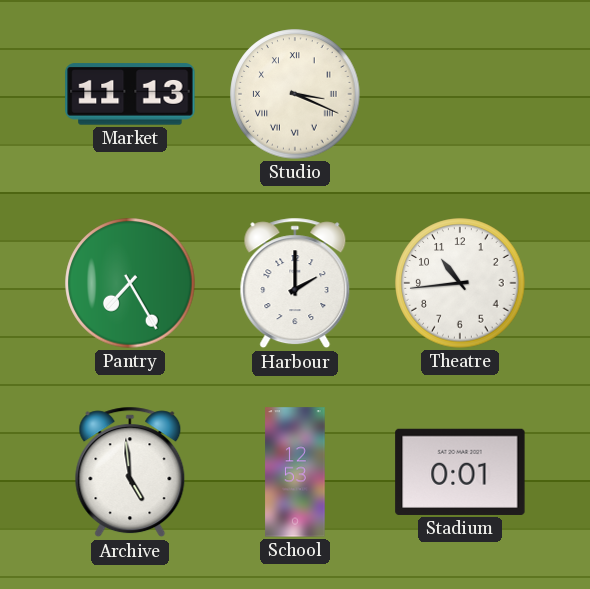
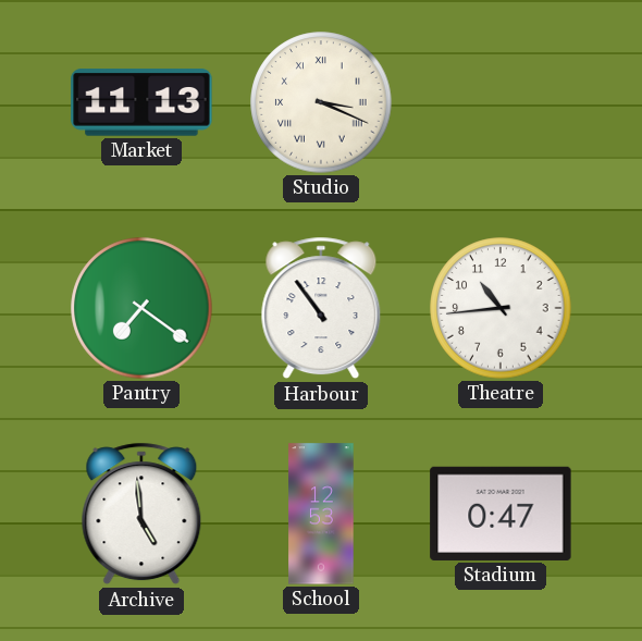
Pantry: 7:25 -> 7:21 (141, 308)
Harbour: 2:00 -> 10:54 (321, 308)
Stadium: 0:01 -> 0:47 (501, 514)
